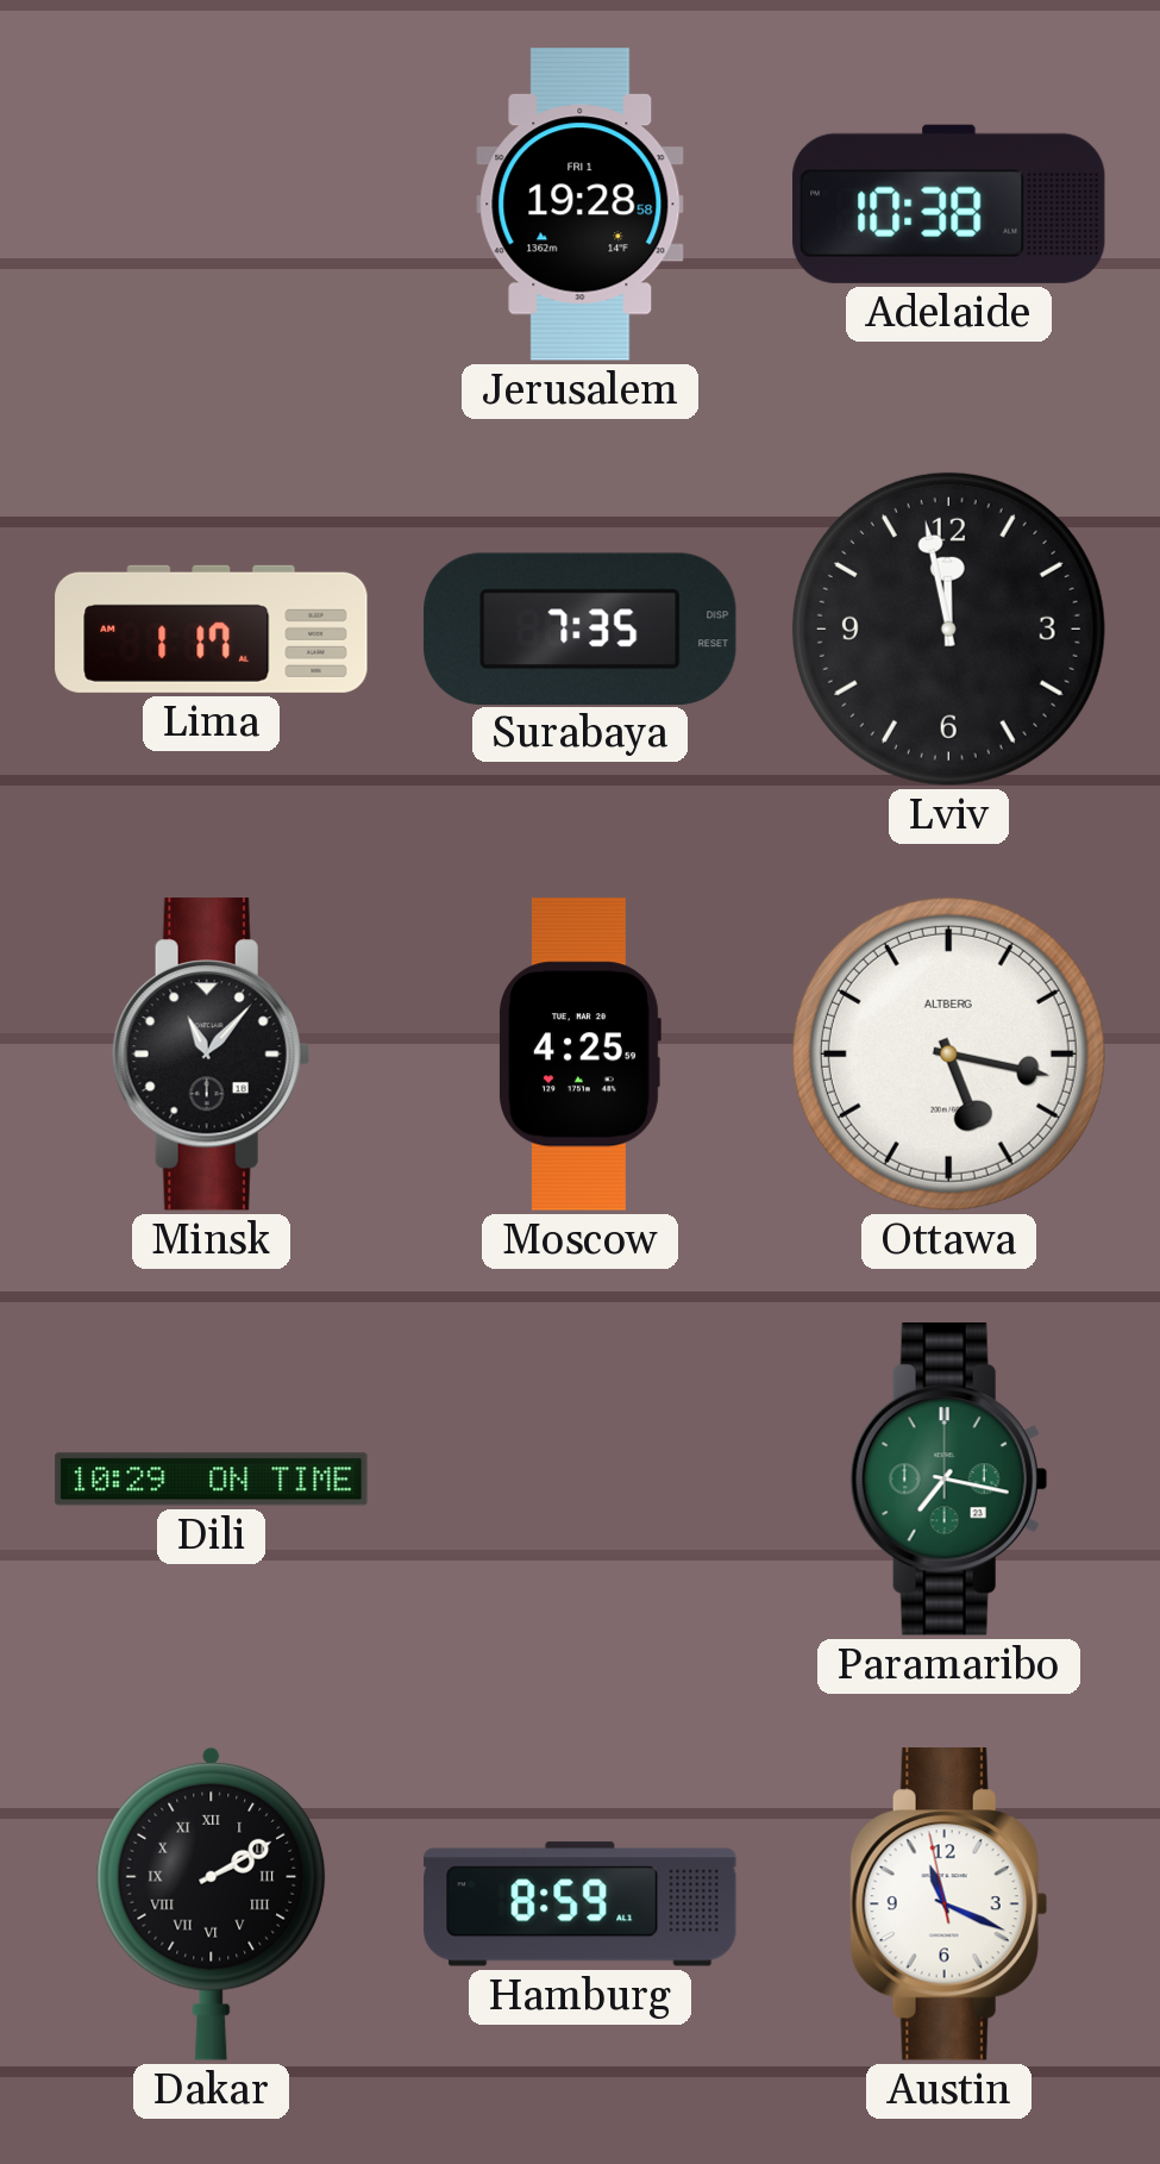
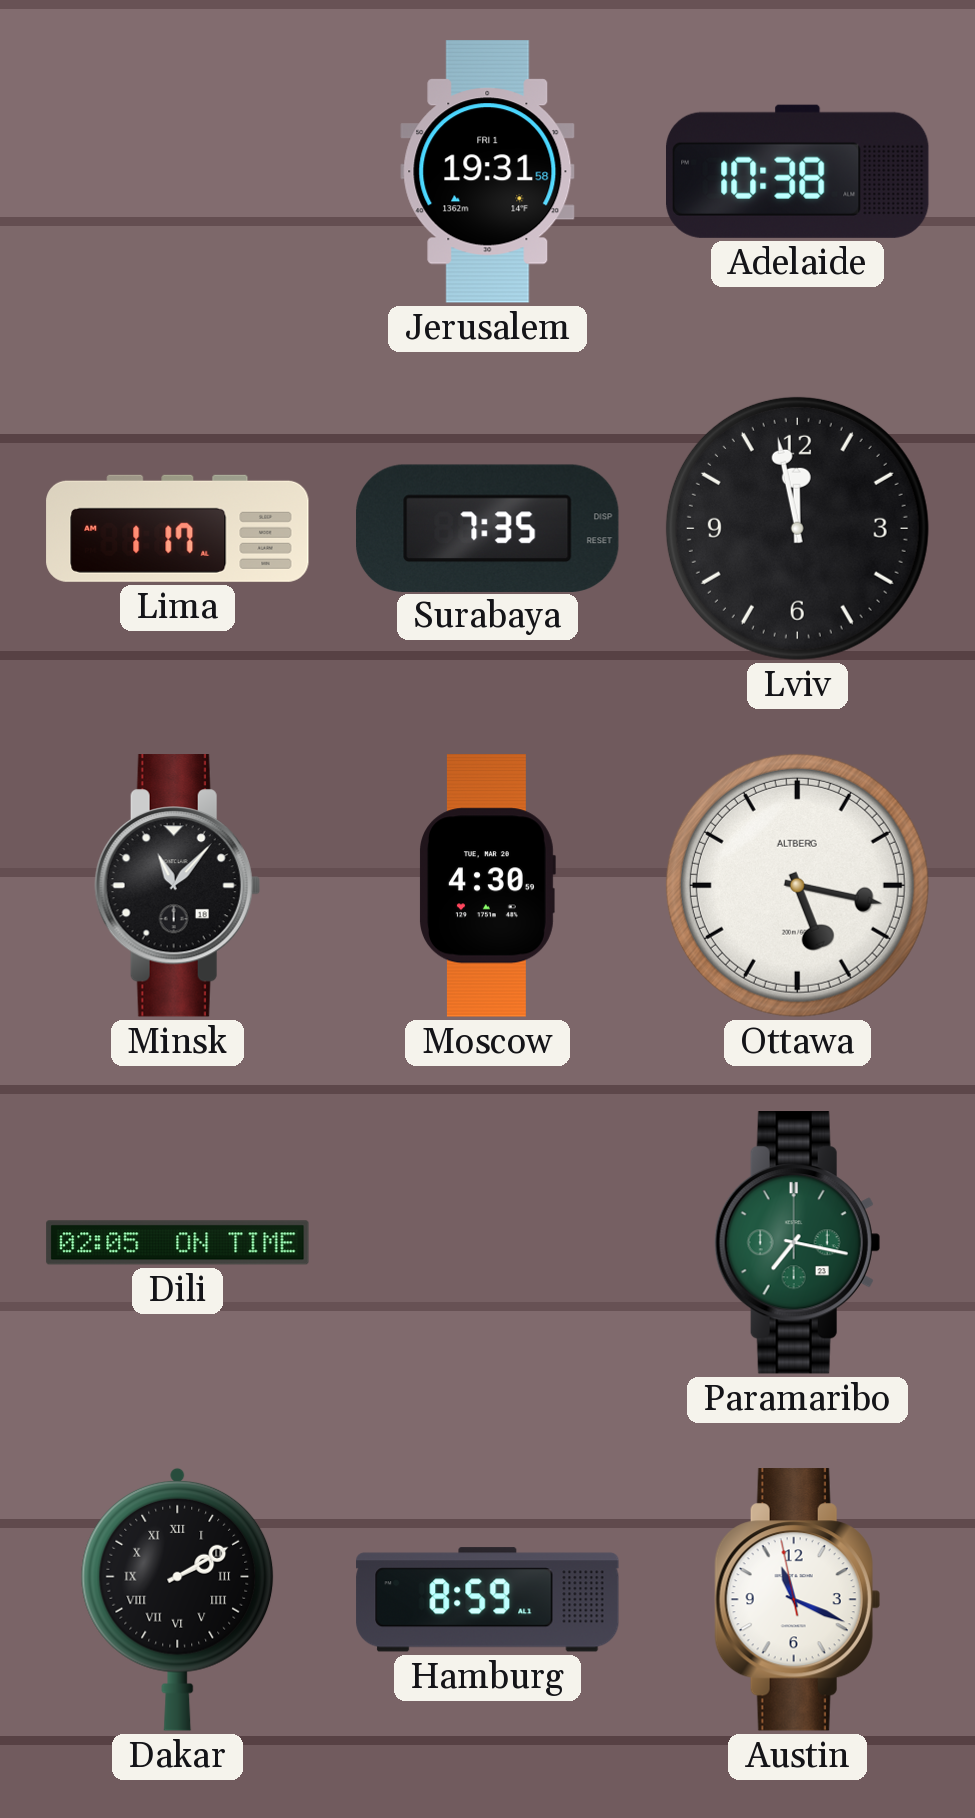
Jerusalem: 19:28 -> 19:31 (488, 172)
Moscow: 4:25 -> 4:30 (488, 886)
Dili: 10:29 -> 02:05 (178, 1243)
